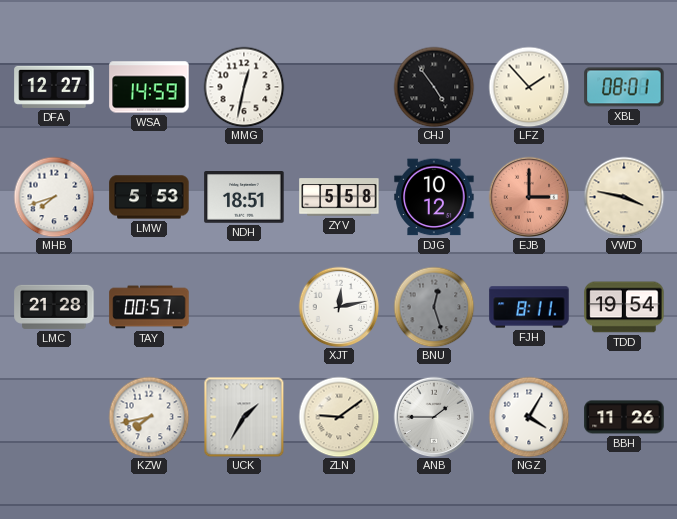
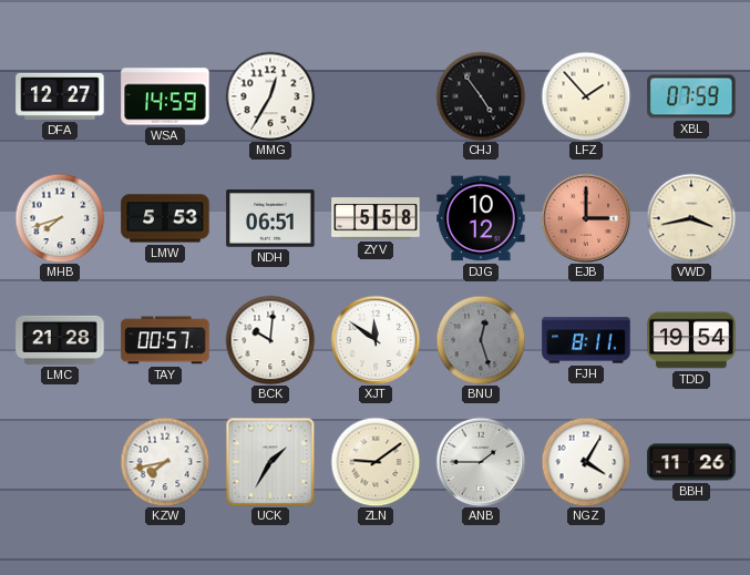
MMG: 12:32 -> 12:35 (270, 96)
XBL: 08:01 -> 07:59 (691, 96)
NDH: 18:51 -> 06:51 (270, 218)
VWD: 3:47 -> 3:43 (691, 218)
BCK: none -> 10:01 (270, 340)
XJT: 12:13 -> 11:51 (376, 340)
